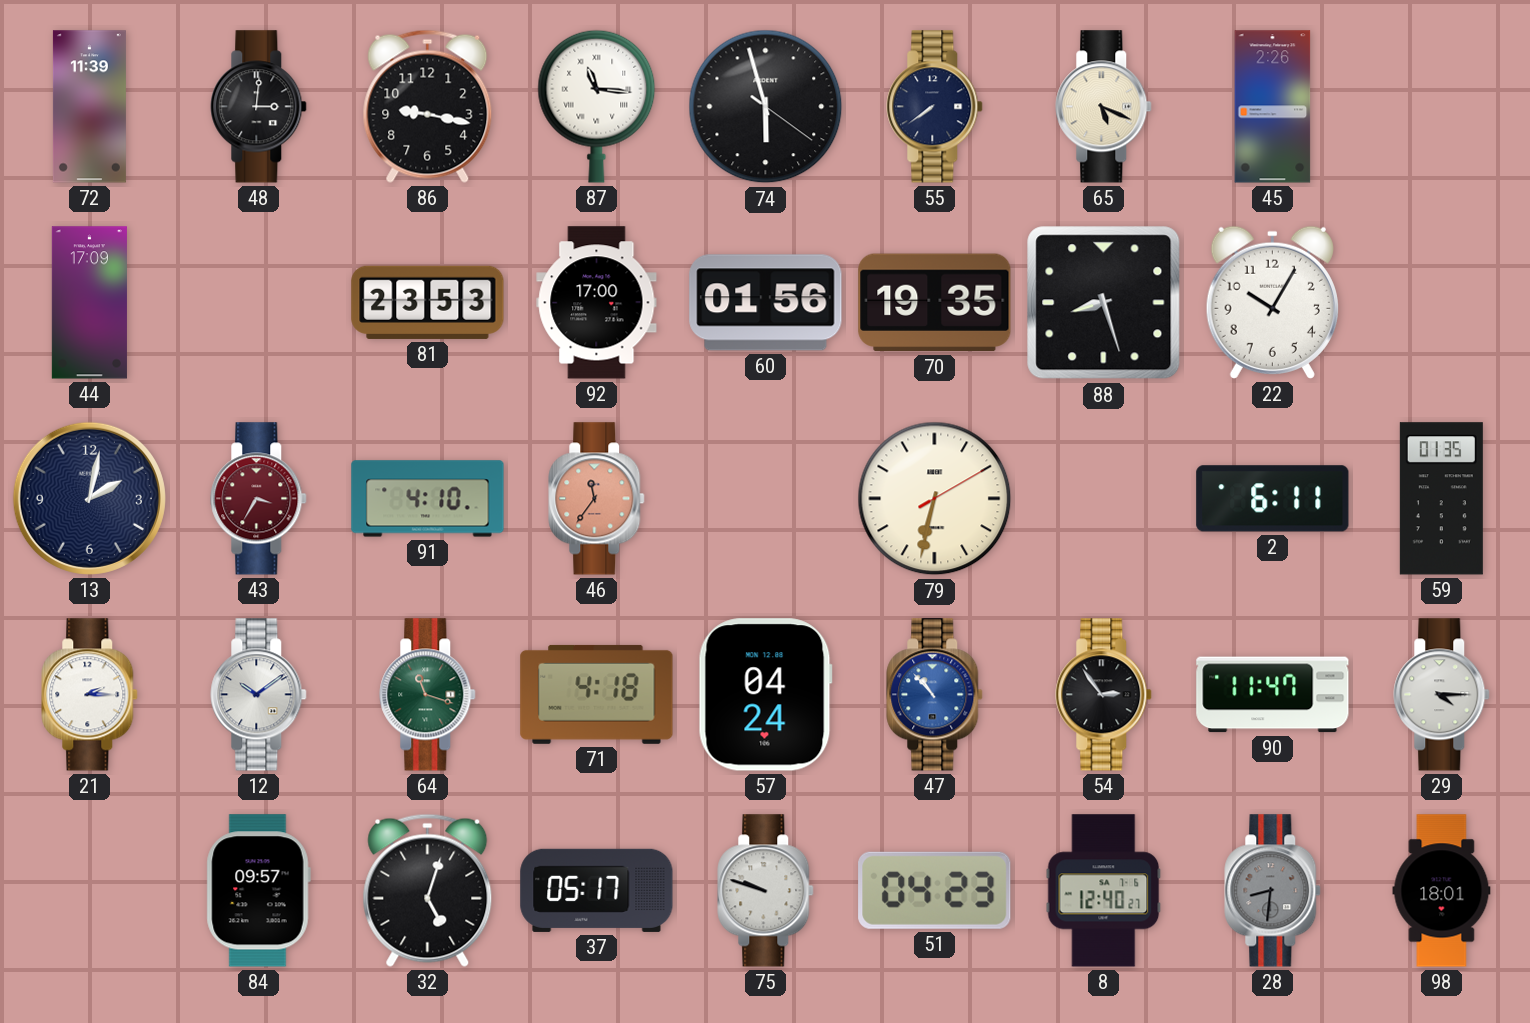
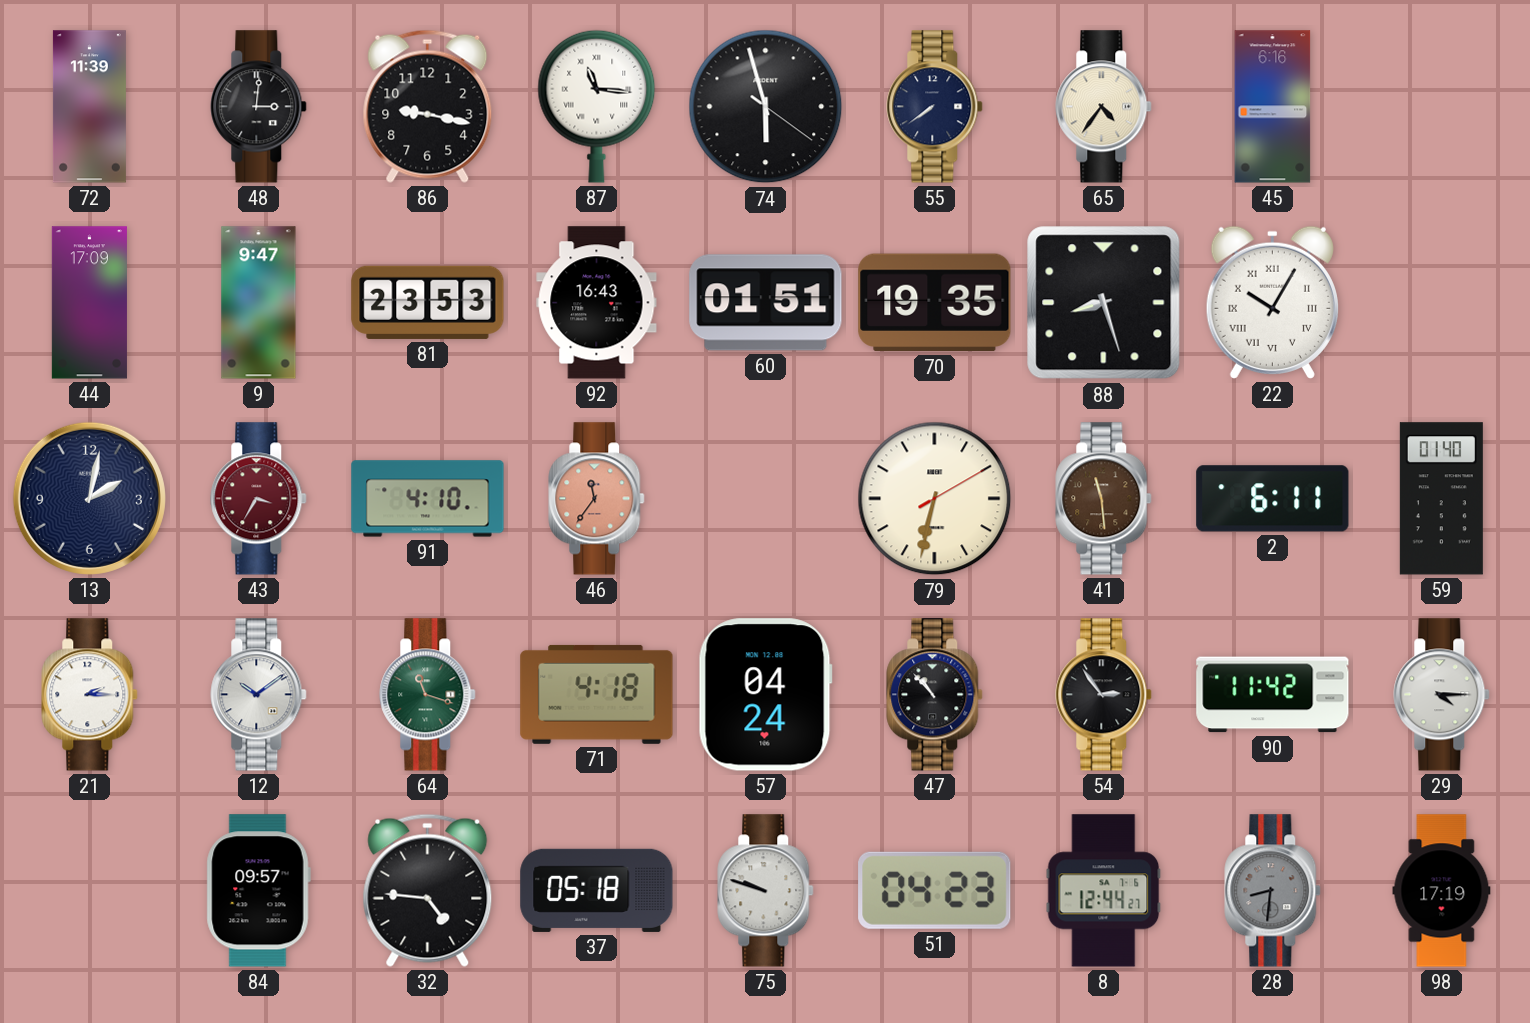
65: 5:19 -> 4:36 (1104, 107)
45: 2:26 -> 6:16 (1273, 107)
9: none -> 9:47 (259, 303)
92: 17:00 -> 16:43 (597, 303)
60: 01:56 -> 01:51 (766, 303)
22 numerals: Arabic -> Roman (1272, 302)
41: none -> 11:29 (1104, 499)
59: 01:35 -> 01:40 (1441, 499)
47 dial: blue -> black (935, 695)
90: 11:47 -> 11:42 (1273, 695)
32: 5:03 -> 4:46 (428, 890)
37: 05:17 -> 05:18 (597, 890)
8: 12:40 -> 12:44 (1104, 891)
98: 18:01 -> 17:19 (1442, 891)
